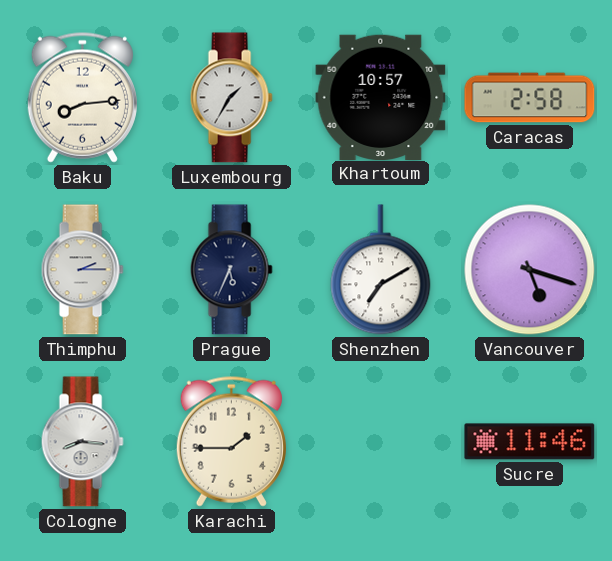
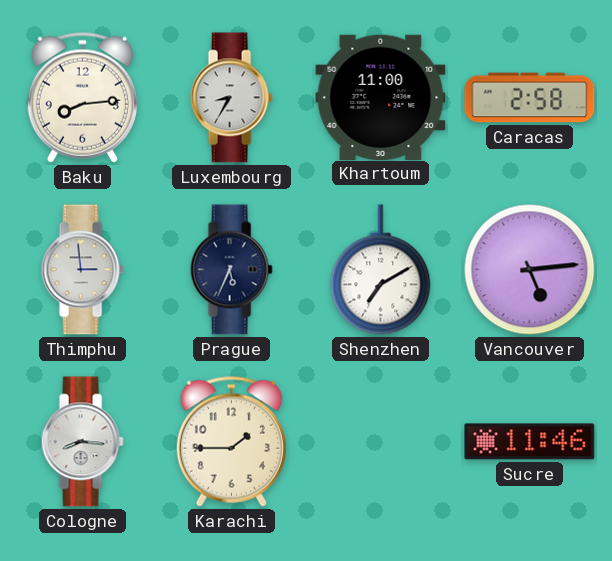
Luxembourg: 1:35 -> 8:35 (231, 98)
Khartoum: 10:57 -> 11:00 (381, 97)
Thimphu: 2:15 -> 2:59 (82, 270)
Vancouver: 5:18 -> 5:14 (530, 270)
